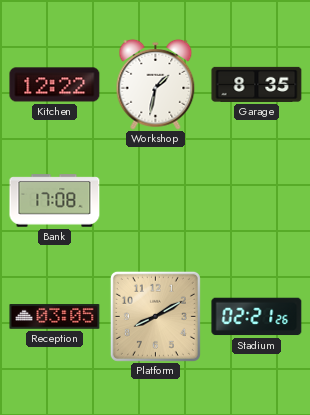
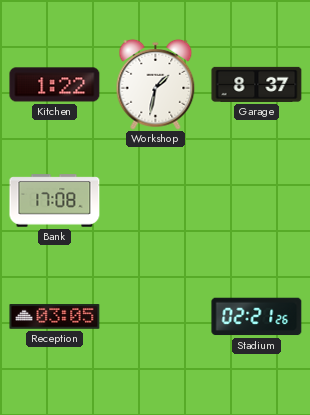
Kitchen: 12:22 -> 1:22 (55, 85)
Garage: 8:35 -> 8:37 (257, 84)
Platform: 8:10 -> none (155, 316)
